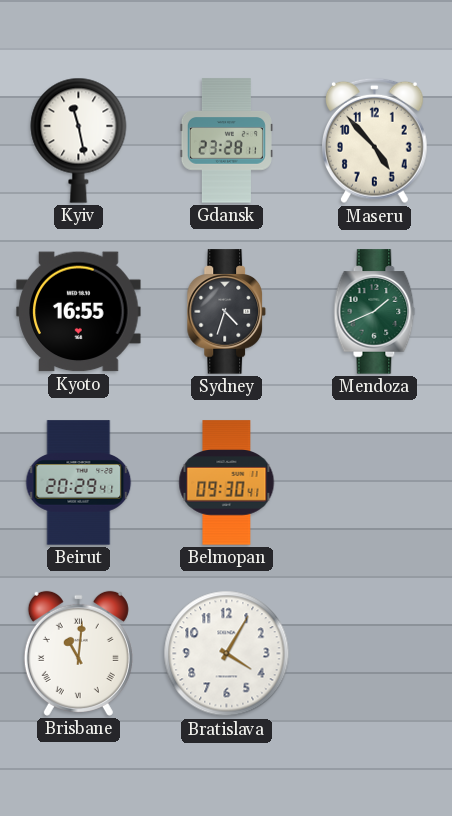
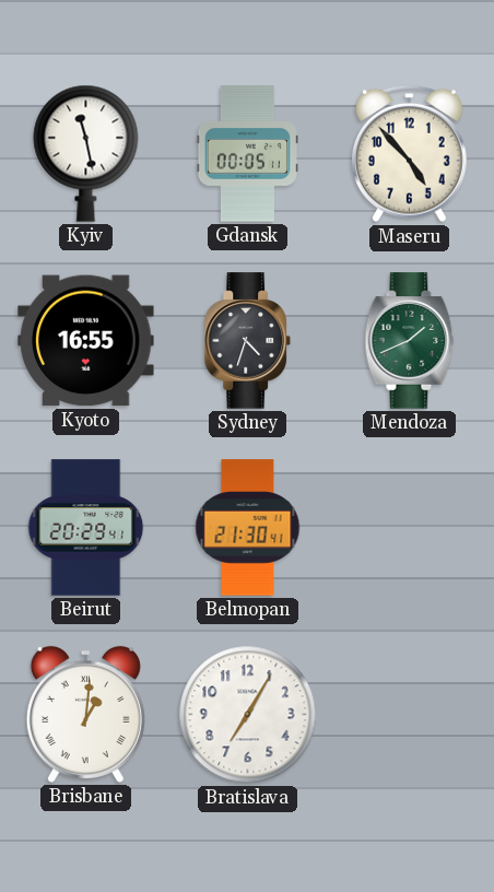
Gdansk: 23:28 -> 00:05 (247, 154)
Belmopan: 09:30 -> 21:30 (248, 528)
Brisbane: 11:01 -> 1:01 (85, 714)
Bratislava: 4:05 -> 7:05 (248, 715)
